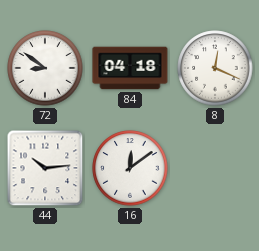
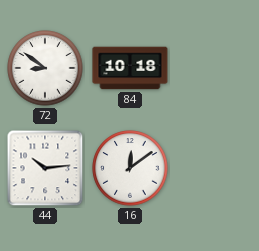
84: 04:18 -> 10:18 (130, 68)
8: 12:19 -> none (215, 68)
